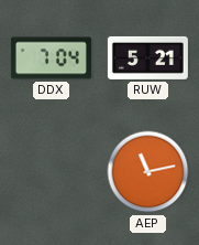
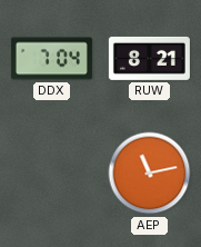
RUW: 5:21 -> 8:21 (149, 58)
